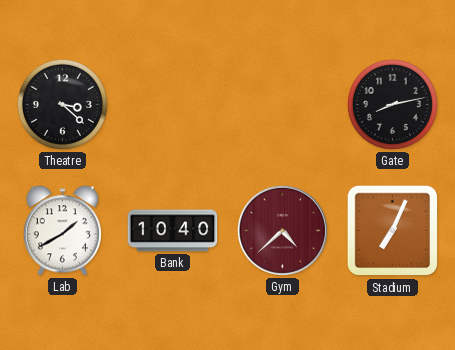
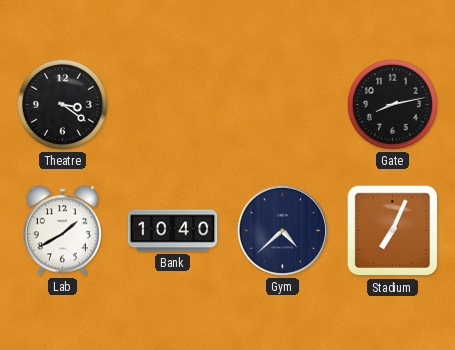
Theatre: 3:22 -> 3:21 (62, 104)
Gym dial: burgundy -> navy (282, 230)
